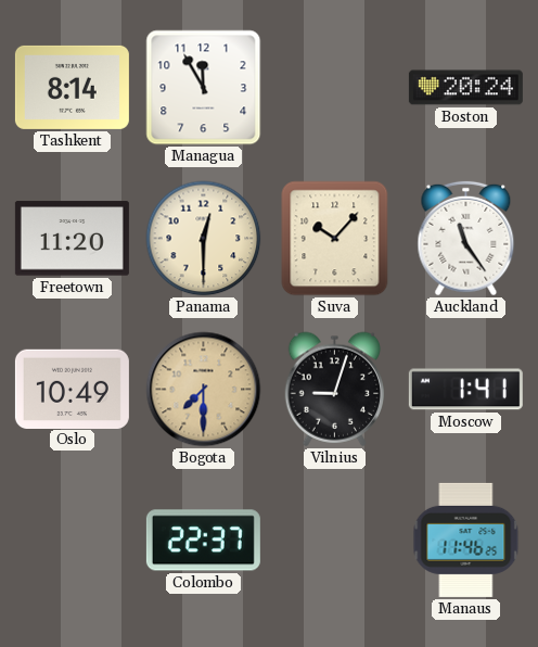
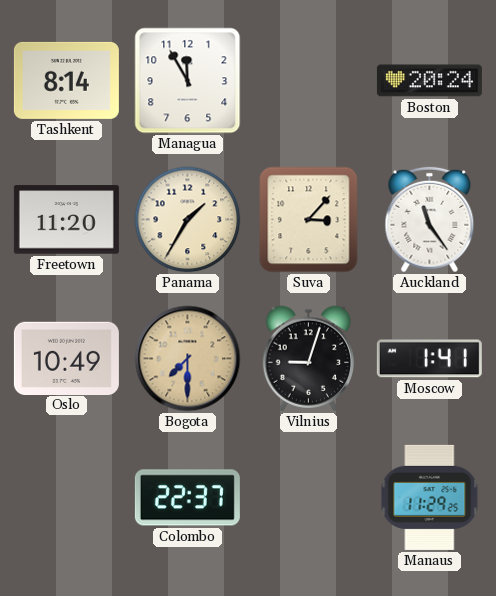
Panama: 12:30 -> 1:35 (188, 220)
Suva: 10:07 -> 3:07 (309, 220)
Manaus: 11:46 -> 11:29 (430, 497)
